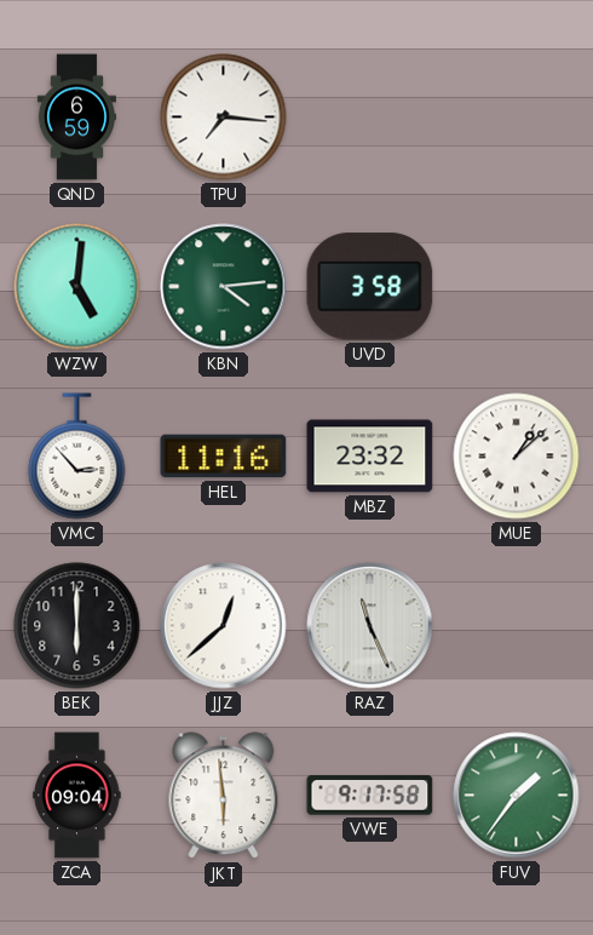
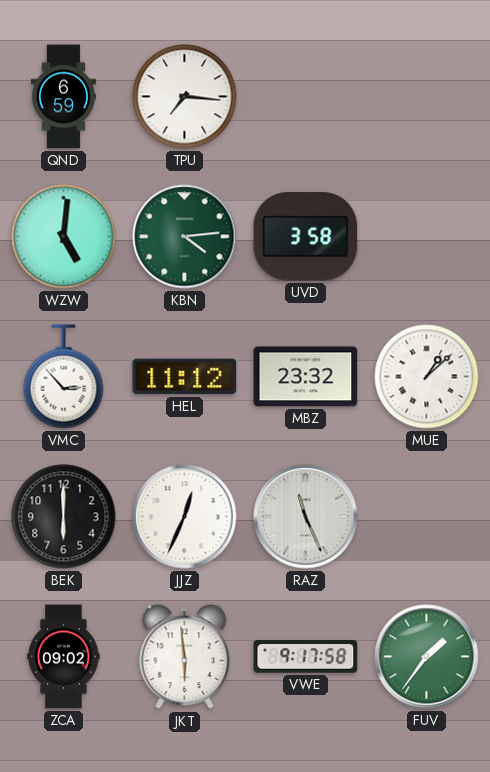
HEL: 11:16 -> 11:12 (185, 377)
JJZ: 12:38 -> 12:34 (185, 517)
ZCA: 09:04 -> 09:02 (64, 657)
